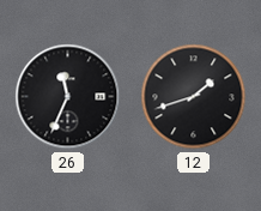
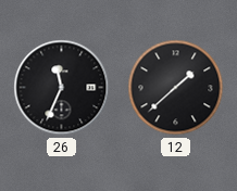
12: 1:42 -> 1:38 (176, 88)
